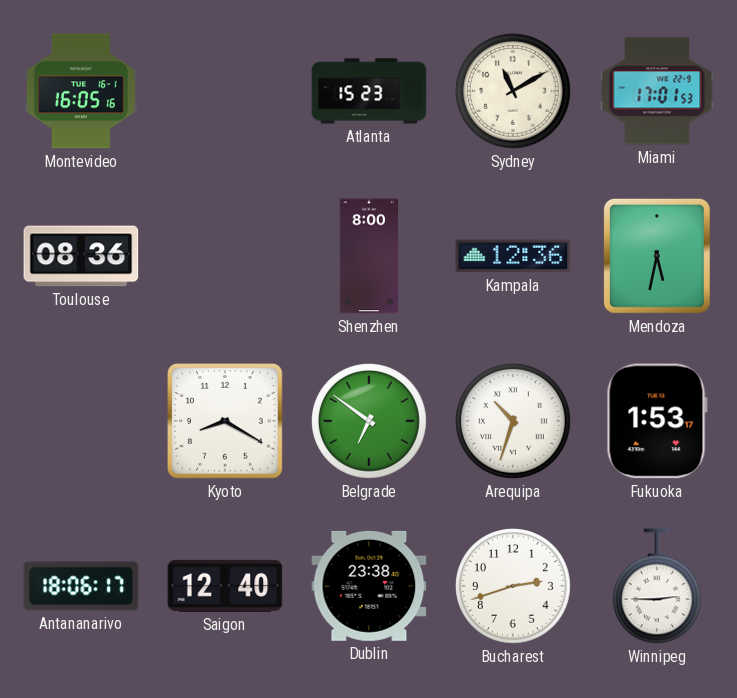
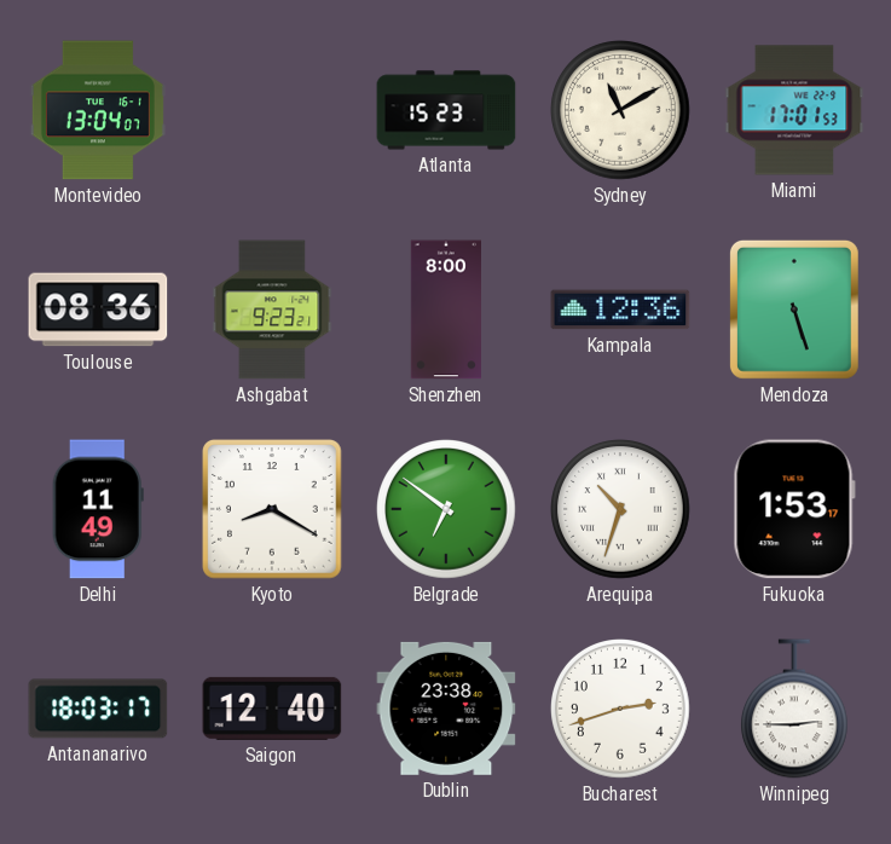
Montevideo: 16:05 -> 13:04 (98, 110)
Ashgabat: none -> 9:23 (272, 310)
Mendoza: 5:32 -> 5:27 (794, 310)
Delhi: none -> 11:49 (98, 509)
Antananarivo: 18:06 -> 18:03 (98, 709)
